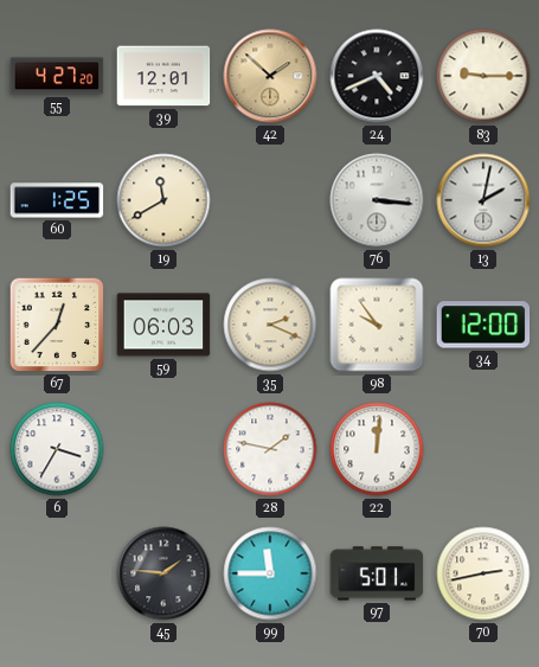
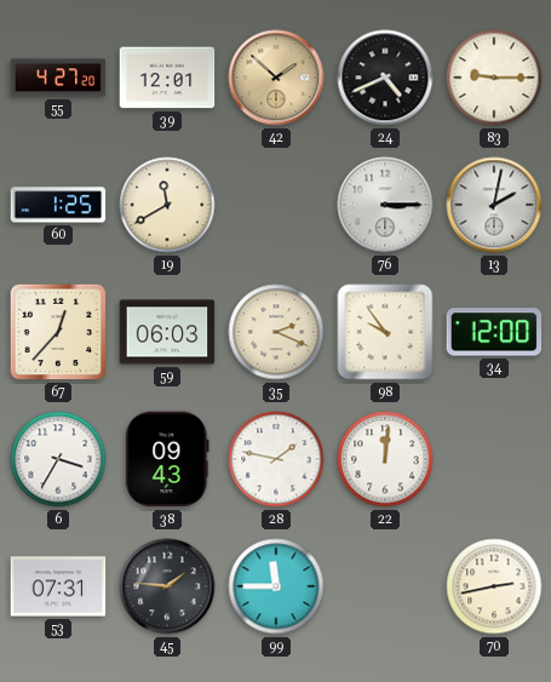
76: 3:16 -> 3:15 (385, 205)
38: none -> 09:43 (167, 459)
53: none -> 07:31 (58, 586)
97: 5:01 -> none (377, 573)
